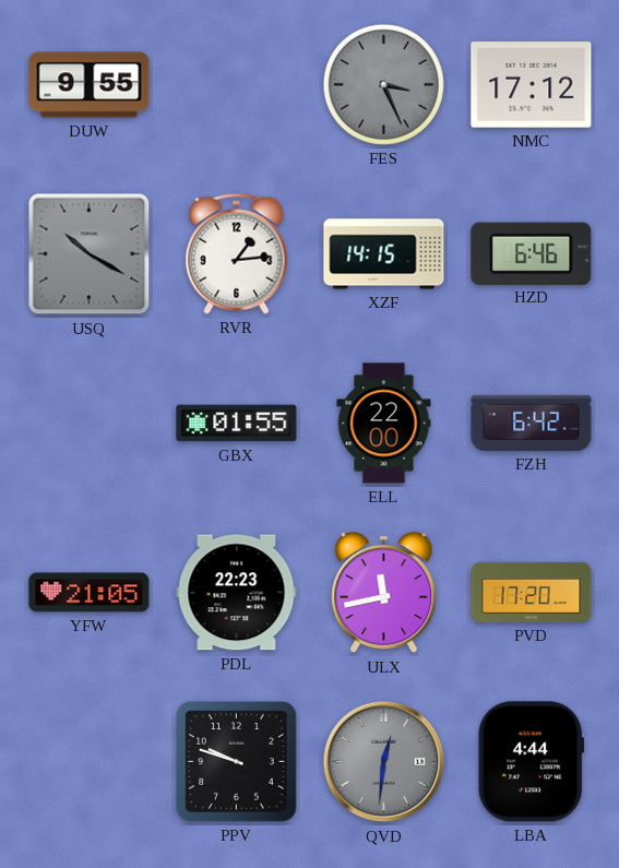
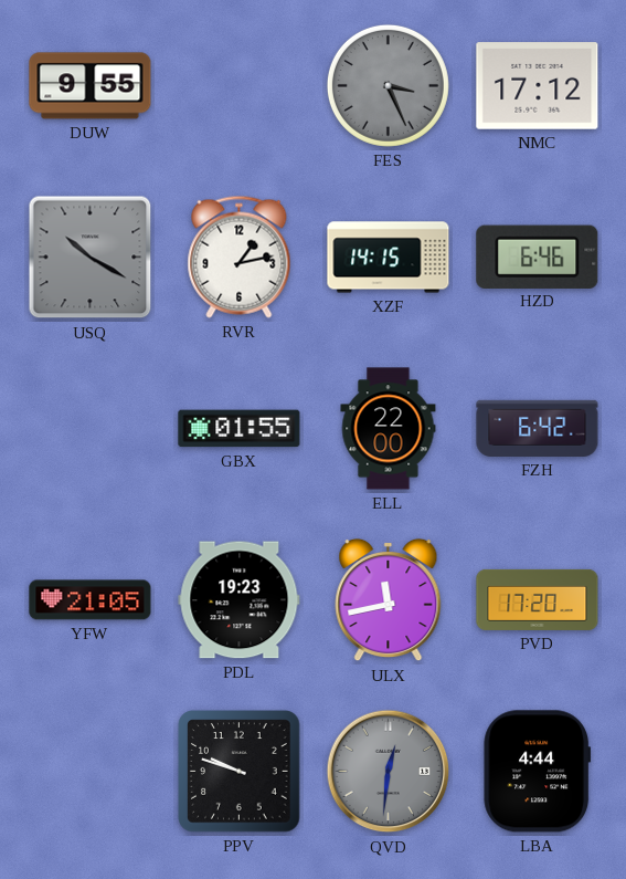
RVR: 1:14 -> 1:13 (240, 257)
PDL: 22:23 -> 19:23 (240, 600)
